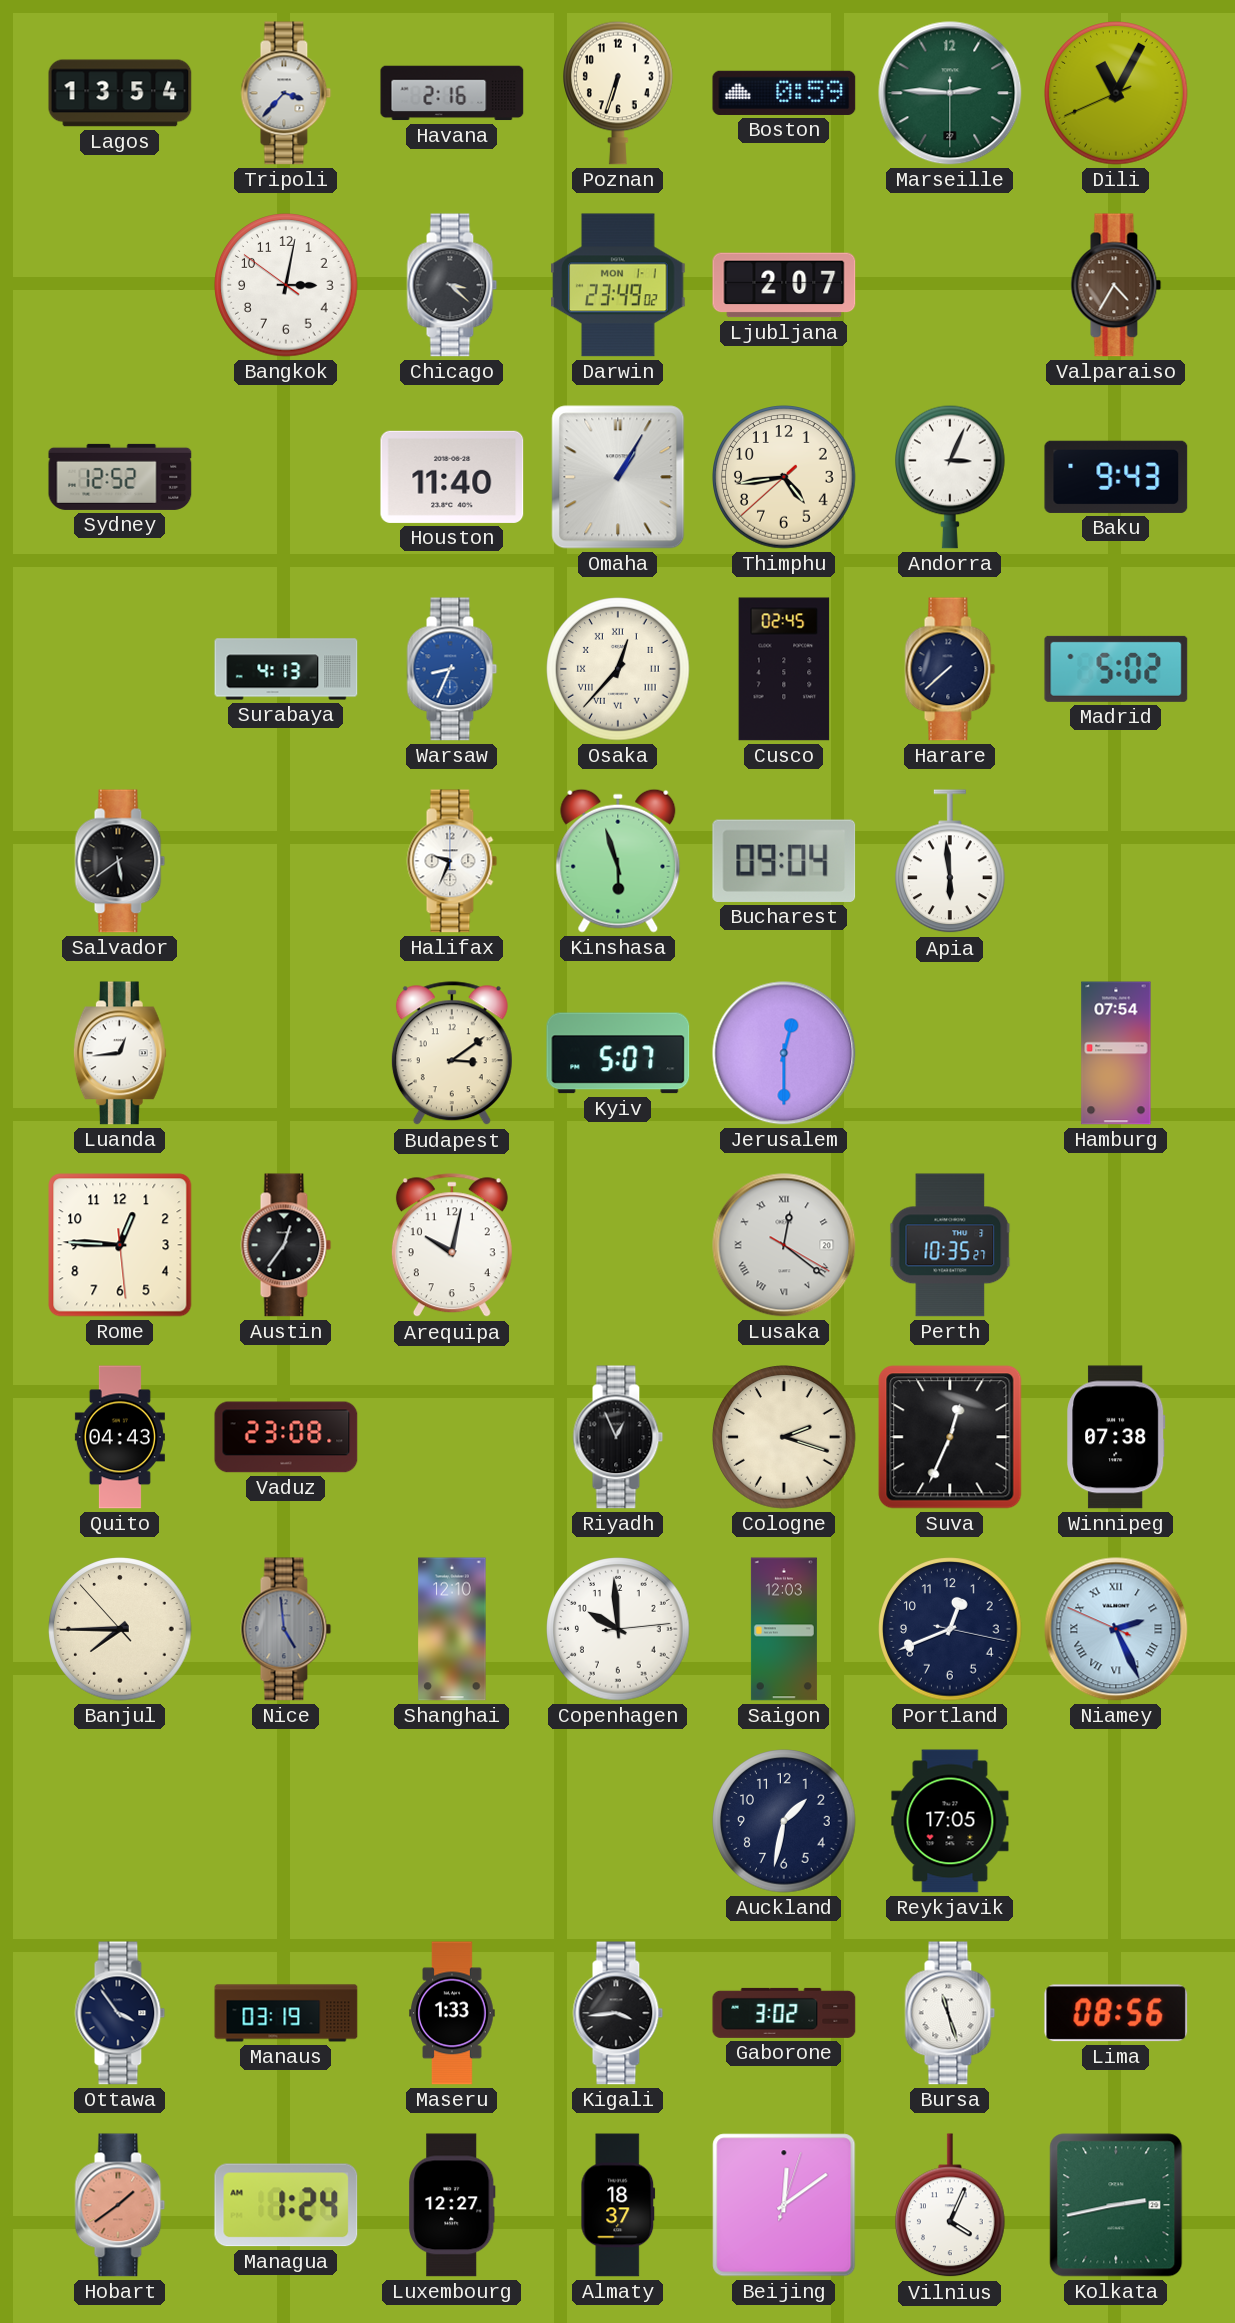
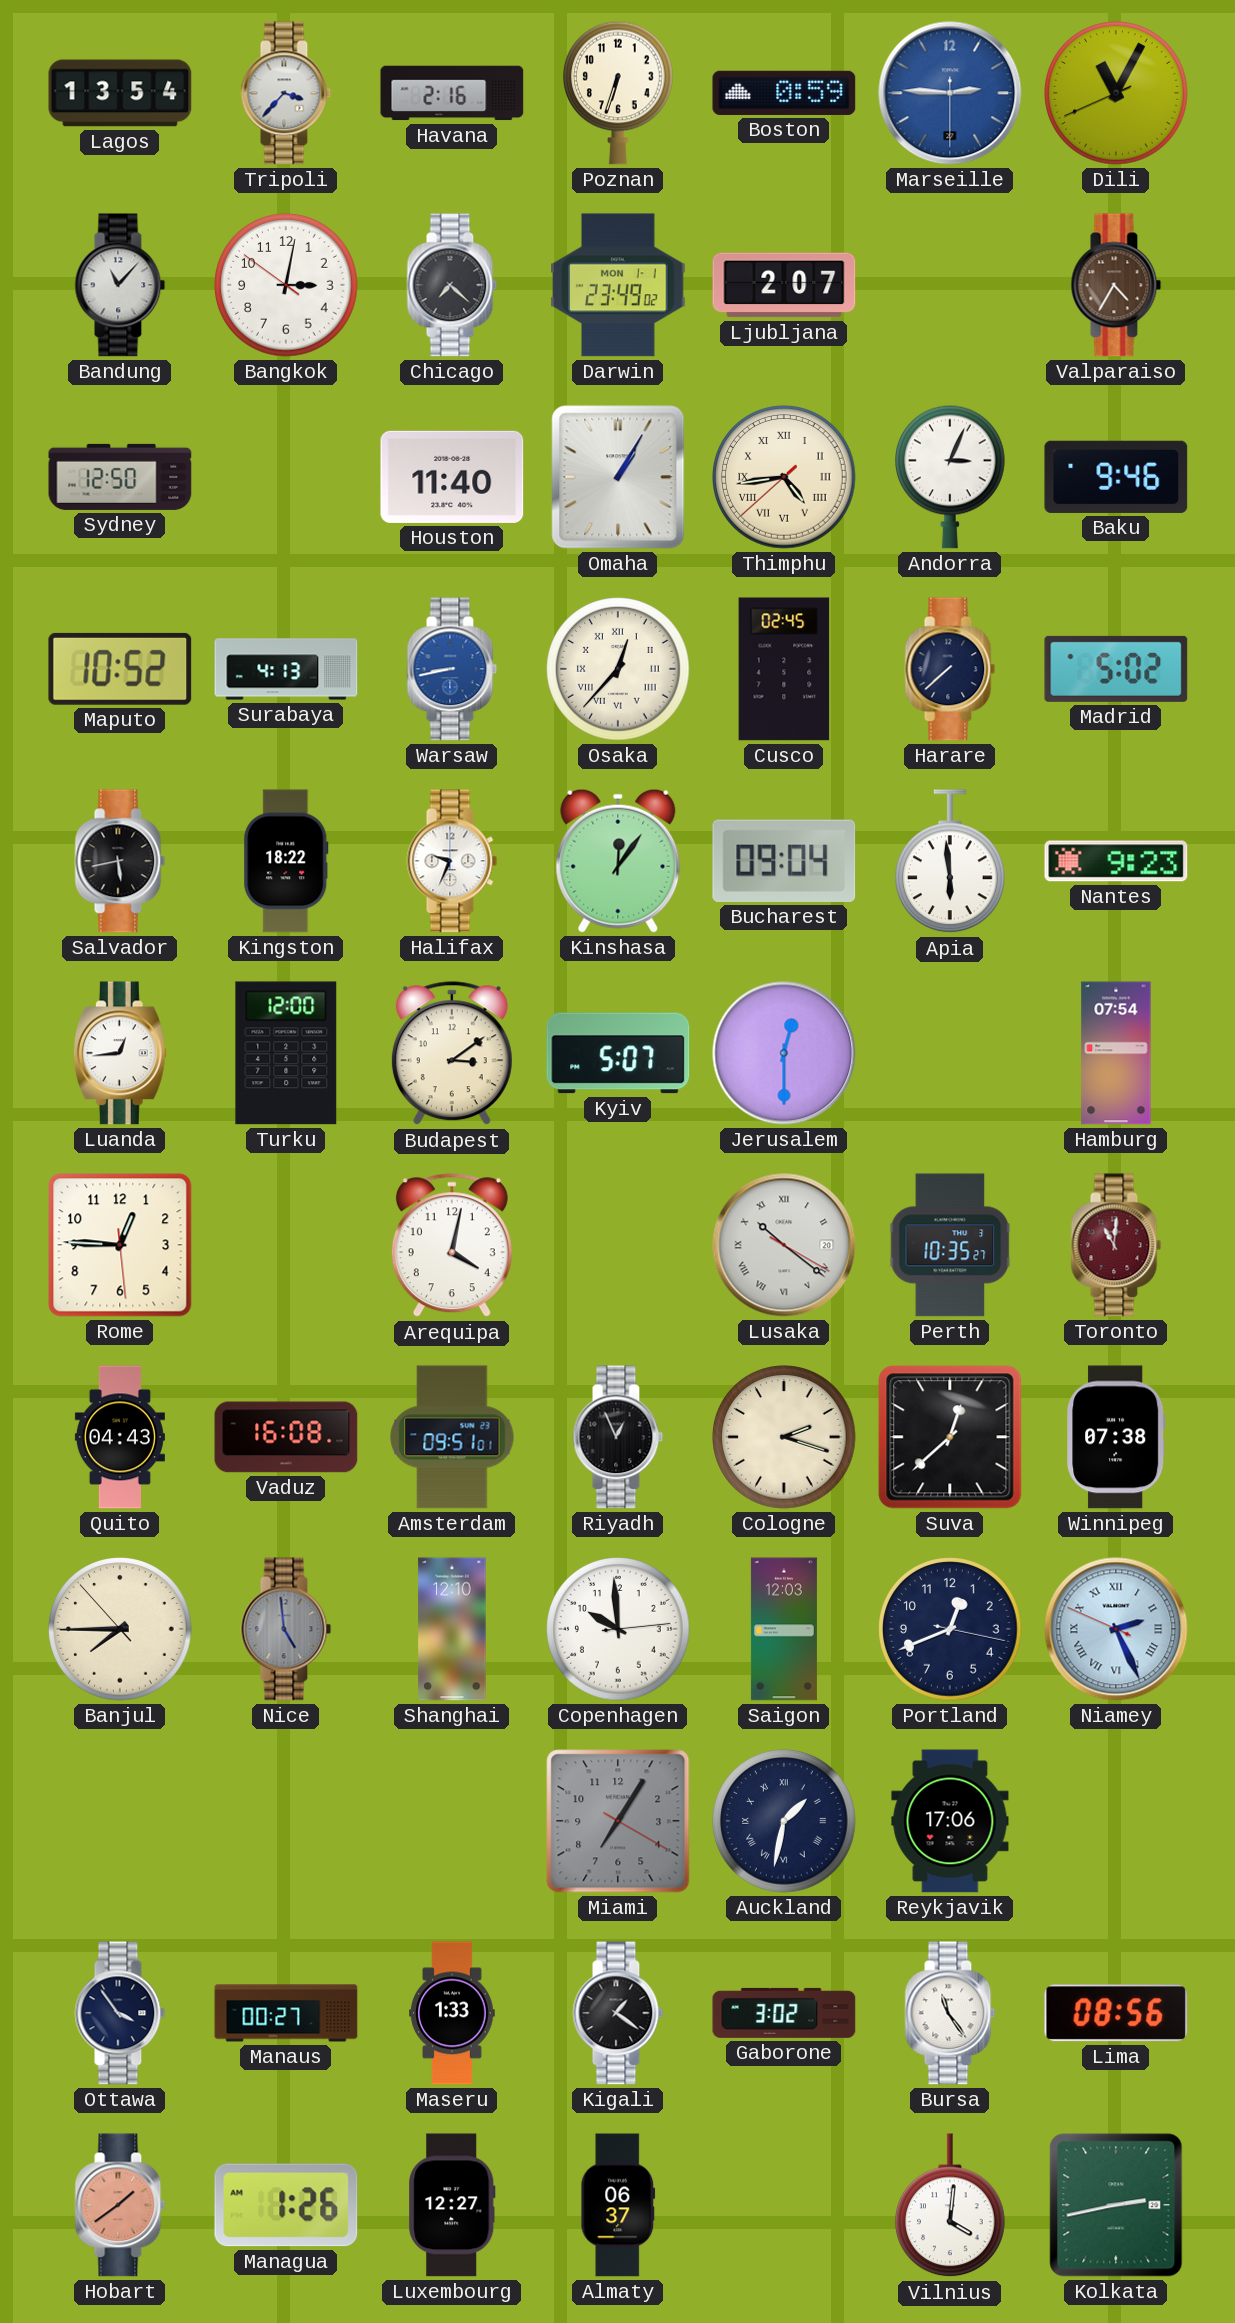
Marseille dial: green -> blue (950, 93)
Bandung: none -> 11:07 (120, 285)
Chicago: 3:22 -> 7:22 (452, 285)
Sydney: 12:52 -> 12:50 (120, 477)
Thimphu numerals: Arabic -> Roman (784, 477)
Baku: 9:43 -> 9:46 (1116, 477)
Maputo: none -> 10:52 (120, 669)
Warsaw: 8:34 -> 8:43 (452, 669)
Salvador: 5:39 -> 5:43 (120, 861)
Kingston: none -> 18:22 (286, 861)
Kinshasa: 5:57 -> 12:06 (618, 861)
Nantes: none -> 9:23 (1116, 861)
Turku: none -> 12:00 (286, 1053)
Austin: 12:36 -> none (286, 1245)
Arequipa: 10:02 -> 4:02 (452, 1246)
Lusaka: 12:21 -> 10:21 (784, 1245)
Toronto: none -> 11:01 (1116, 1245)
Vaduz: 23:08 -> 16:08 (286, 1437)
Amsterdam: none -> 09:51 (452, 1437)
Suva: 12:34 -> 12:38 (950, 1437)
Miami: none -> 7:05 (618, 1821)
Auckland numerals: Arabic -> Roman (784, 1821)
Reykjavik: 17:05 -> 17:06 (950, 1821)
Manaus: 03:19 -> 00:27 (286, 2013)
Kigali: 3:44 -> 1:21 (618, 2013)
Bursa: 11:27 -> 11:24 (950, 2013)
Managua: 1:24 -> 1:26 (286, 2205)
Almaty: 18:37 -> 06:37 (618, 2205)
Beijing: 12:09 -> none (784, 2205)
Vilnius: 4:04 -> 4:01 (951, 2206)
